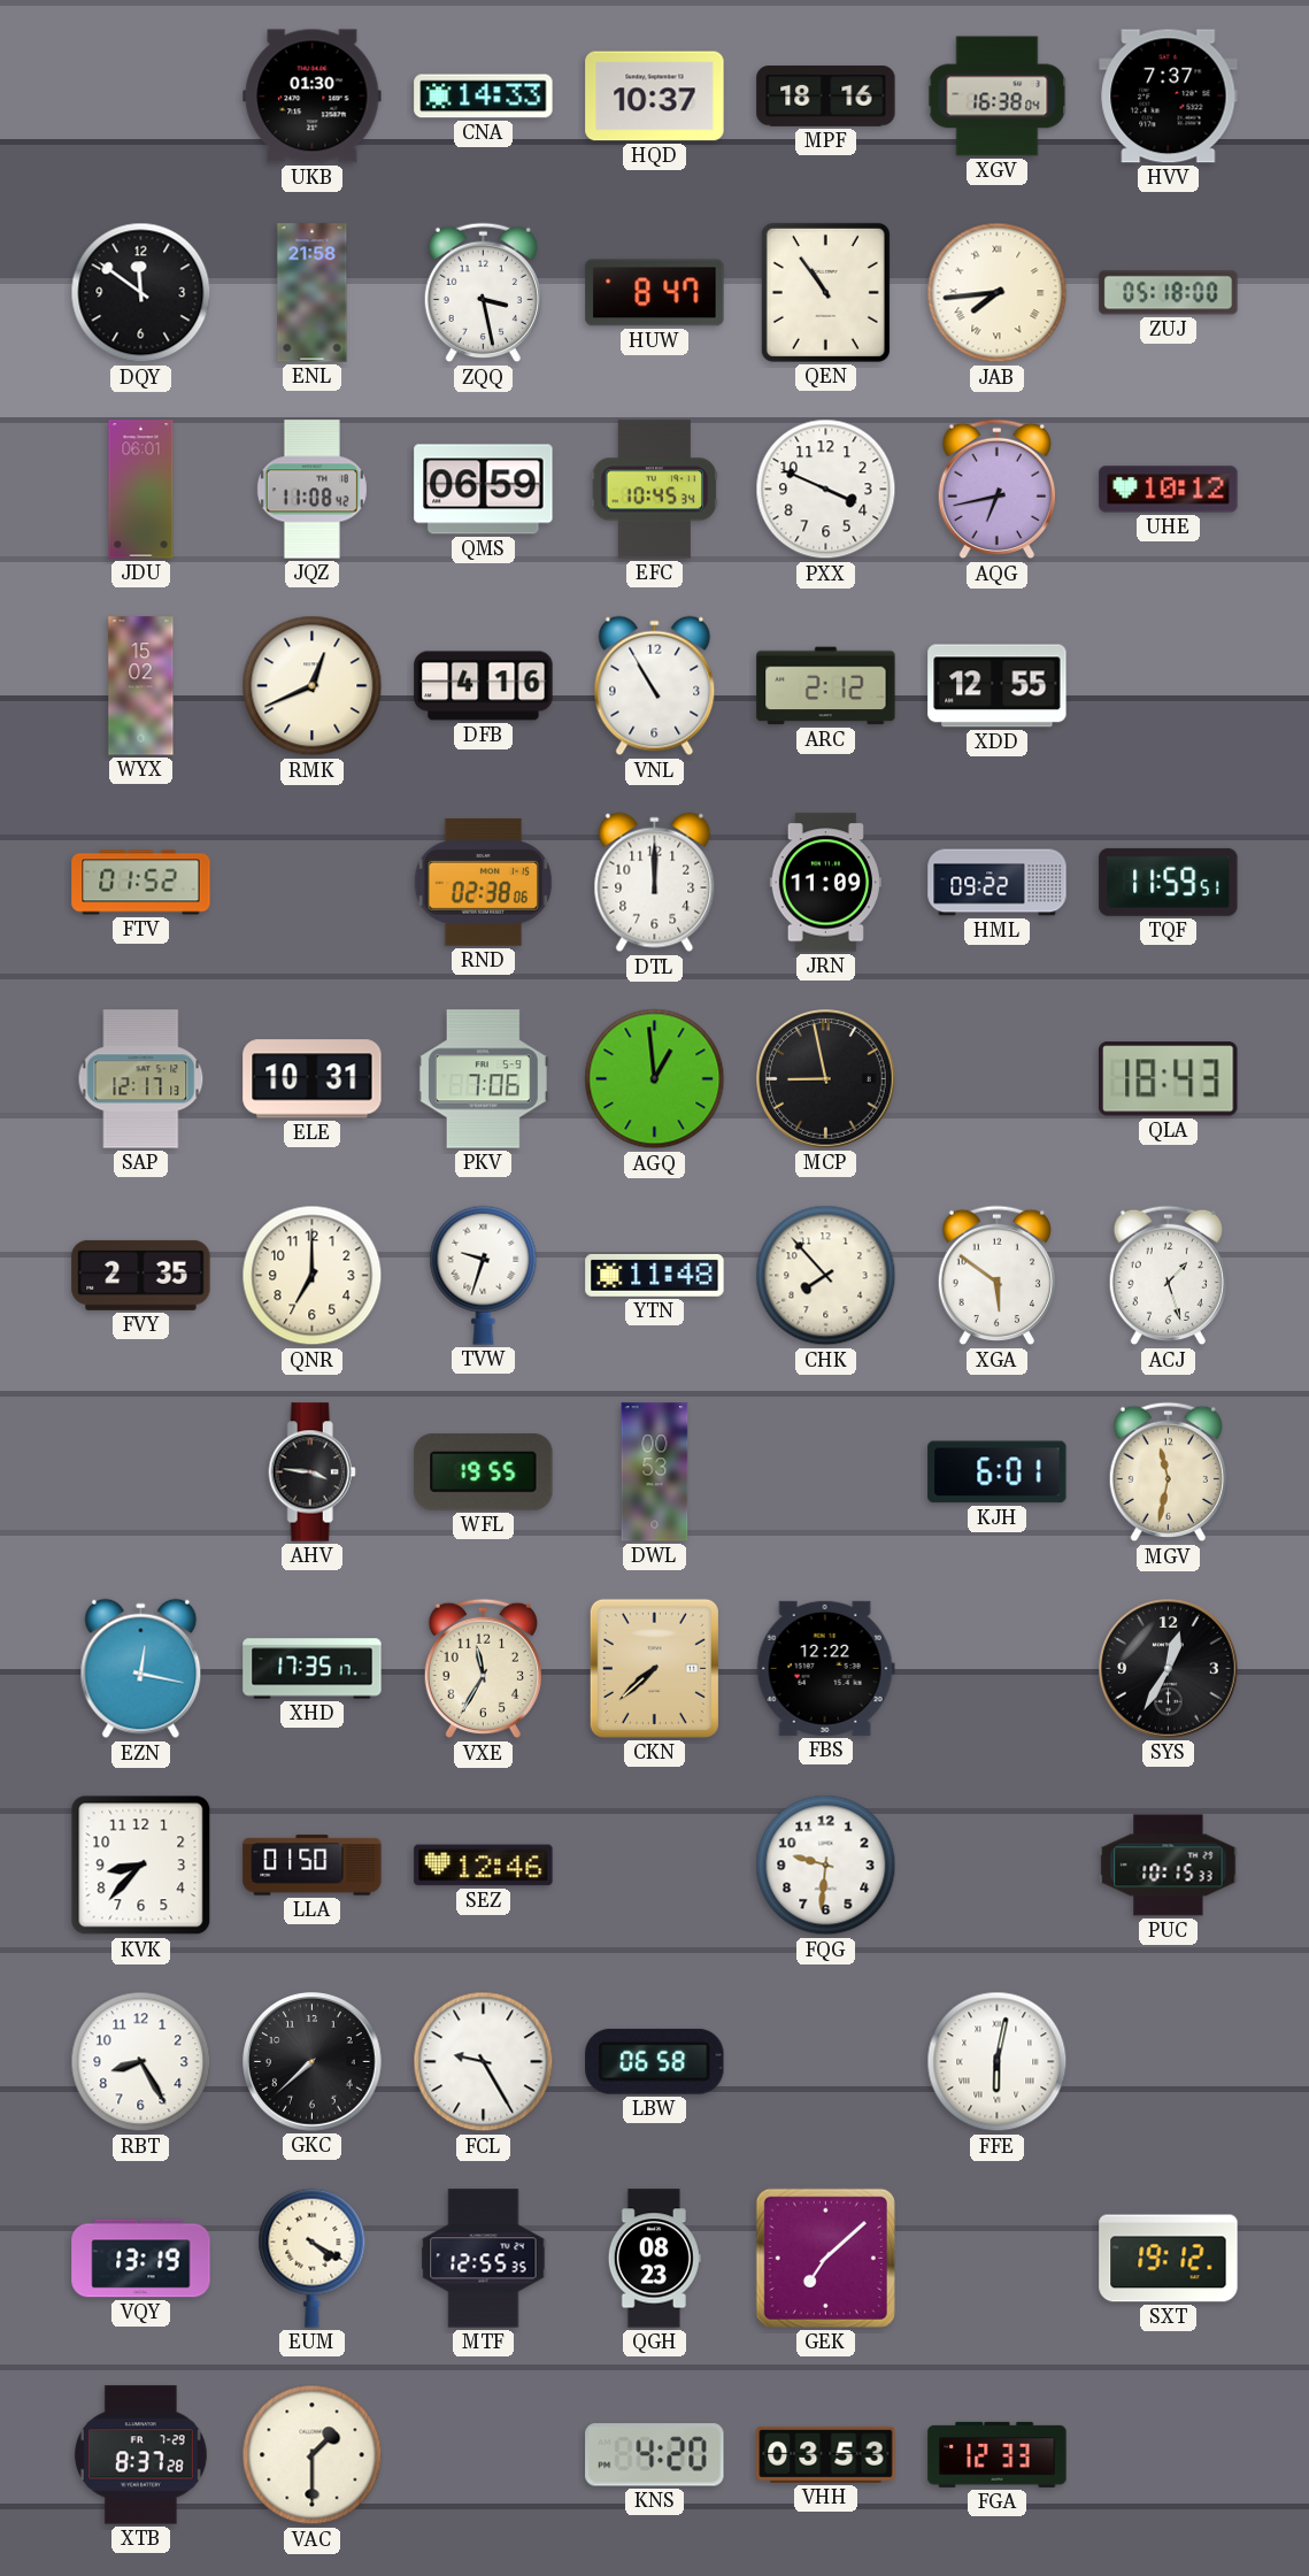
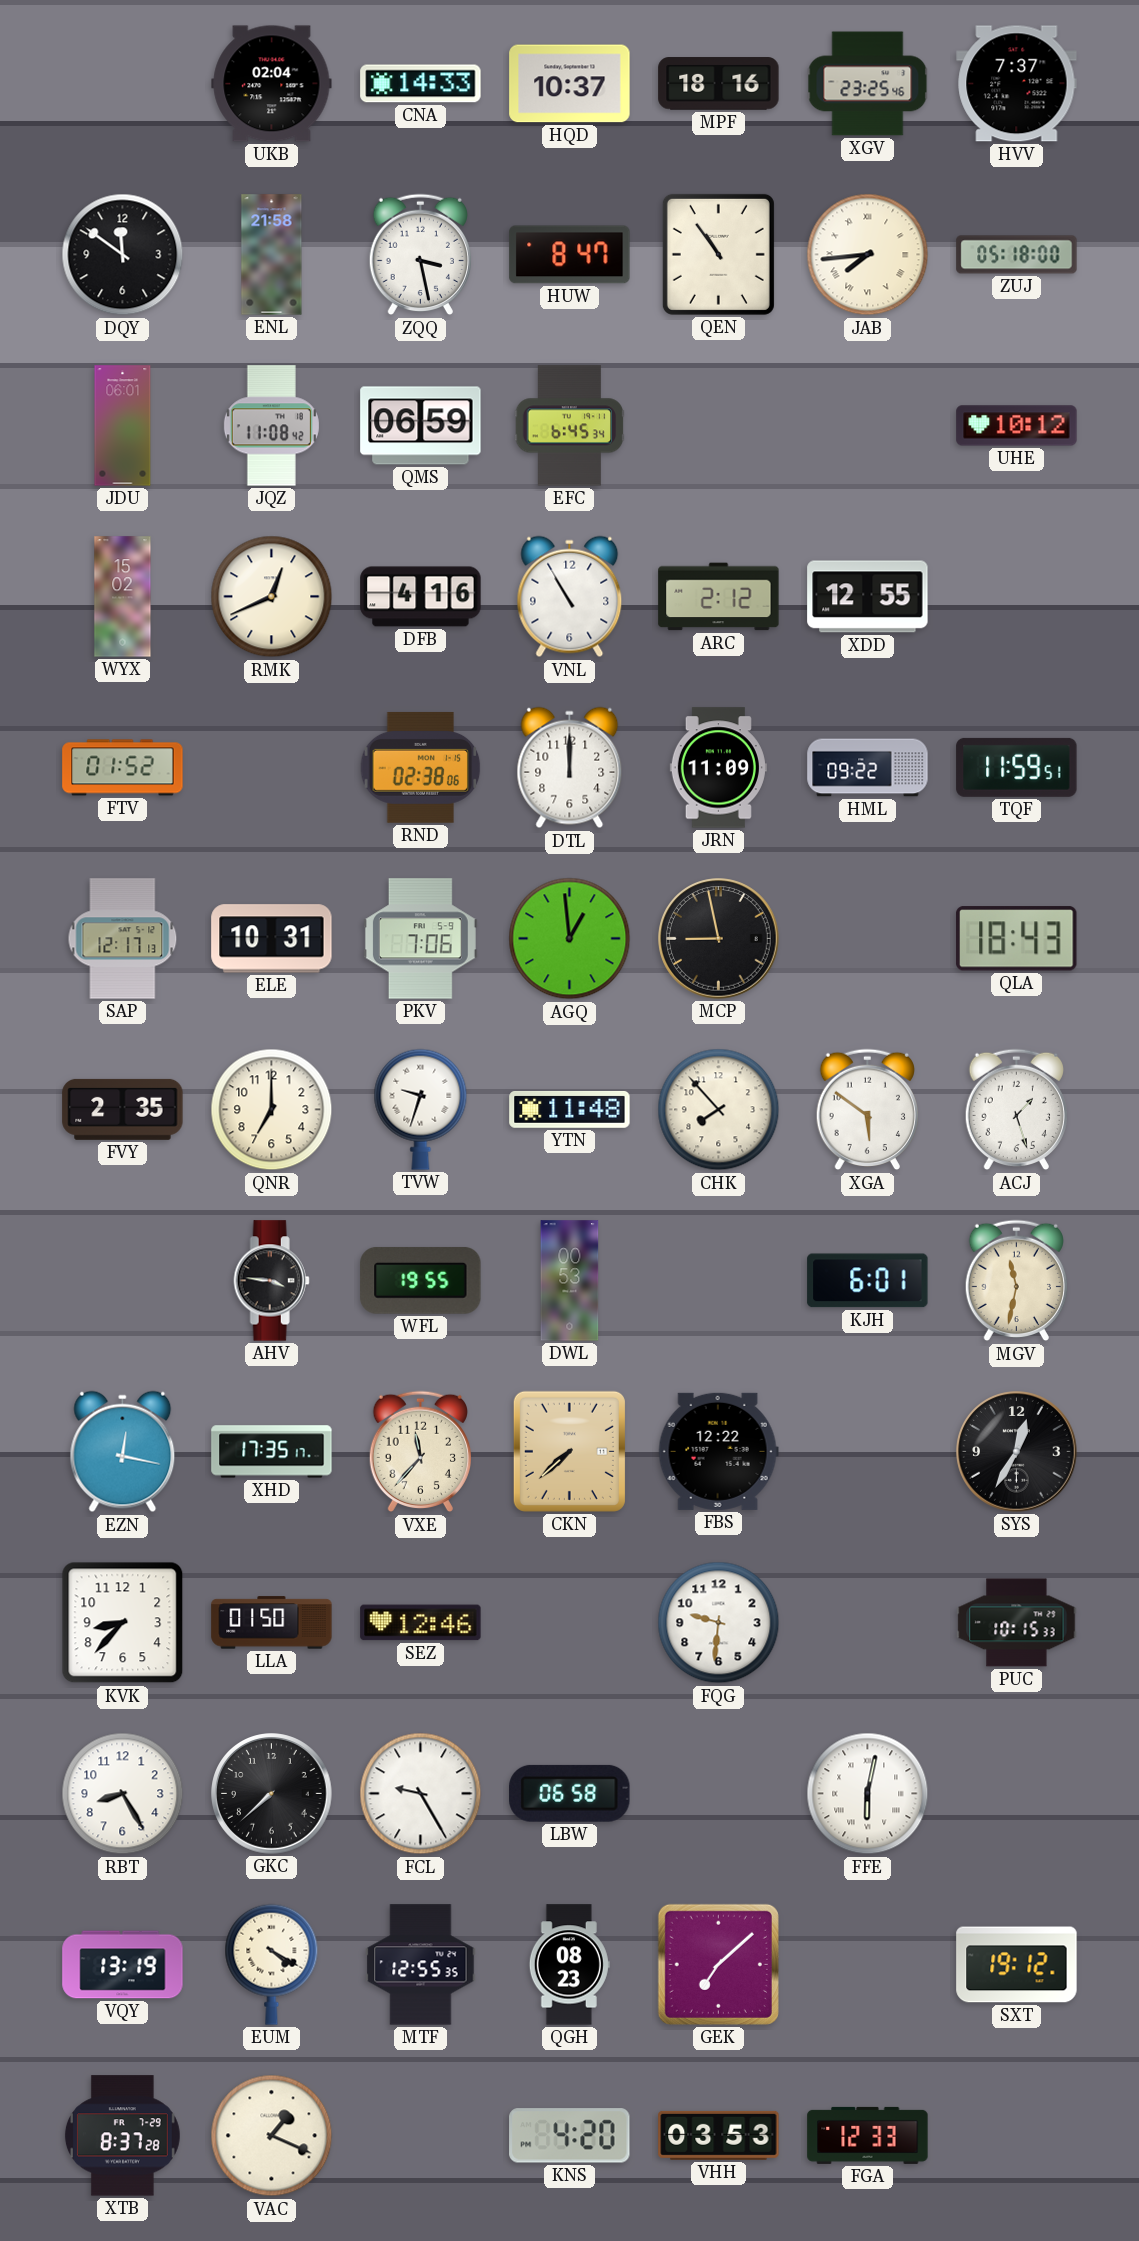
UKB: 01:30 -> 02:04 (272, 84)
XGV: 16:38 -> 23:25 (868, 84)
EFC: 10:45 -> 6:45 (570, 426)
PXX: 3:49 -> none (826, 490)
AQG: 6:43 -> none (996, 490)
VXE: 11:35 -> 11:37 (420, 1452)
VAC: 1:30 -> 1:19 (272, 2136)
